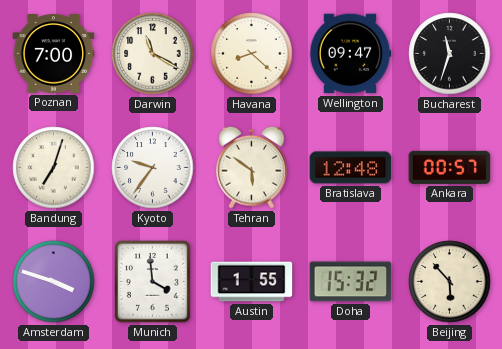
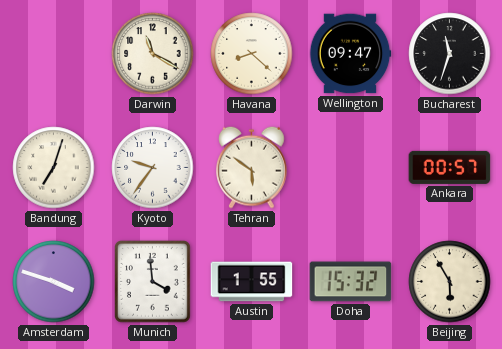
Poznan: 7:00 -> none (54, 54)
Bratislava: 12:48 -> none (351, 168)
Beijing: 5:53 -> 5:55 (450, 282)
